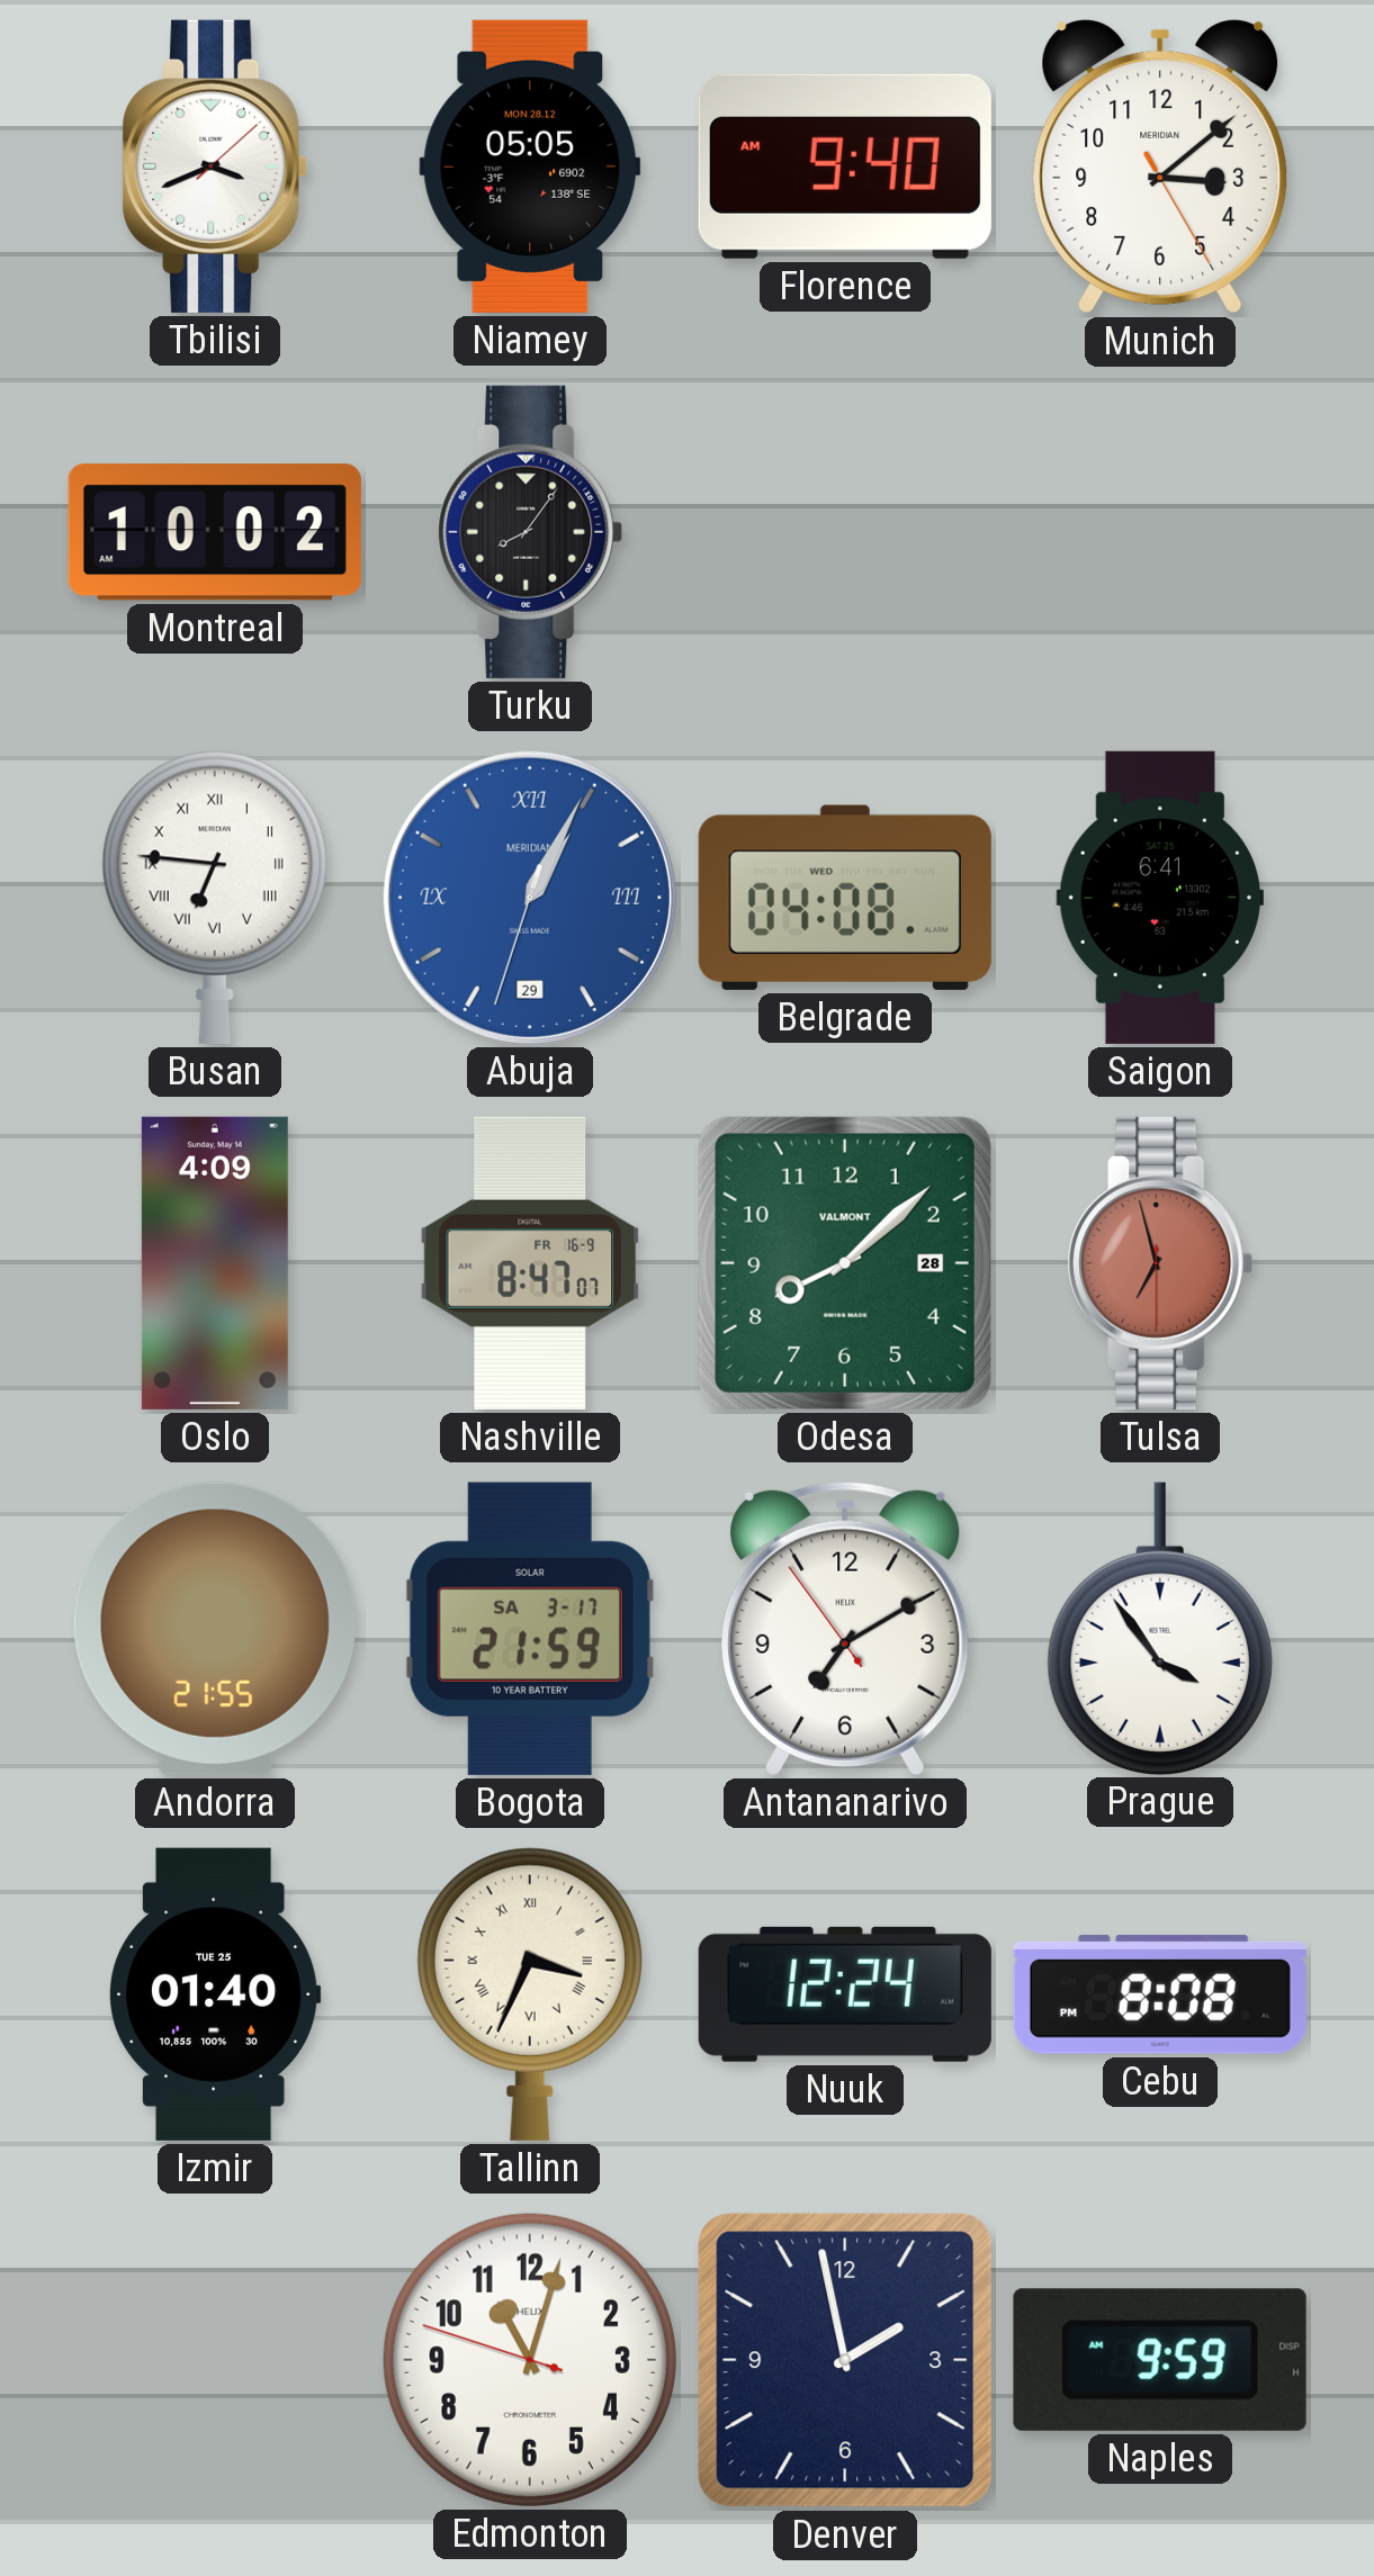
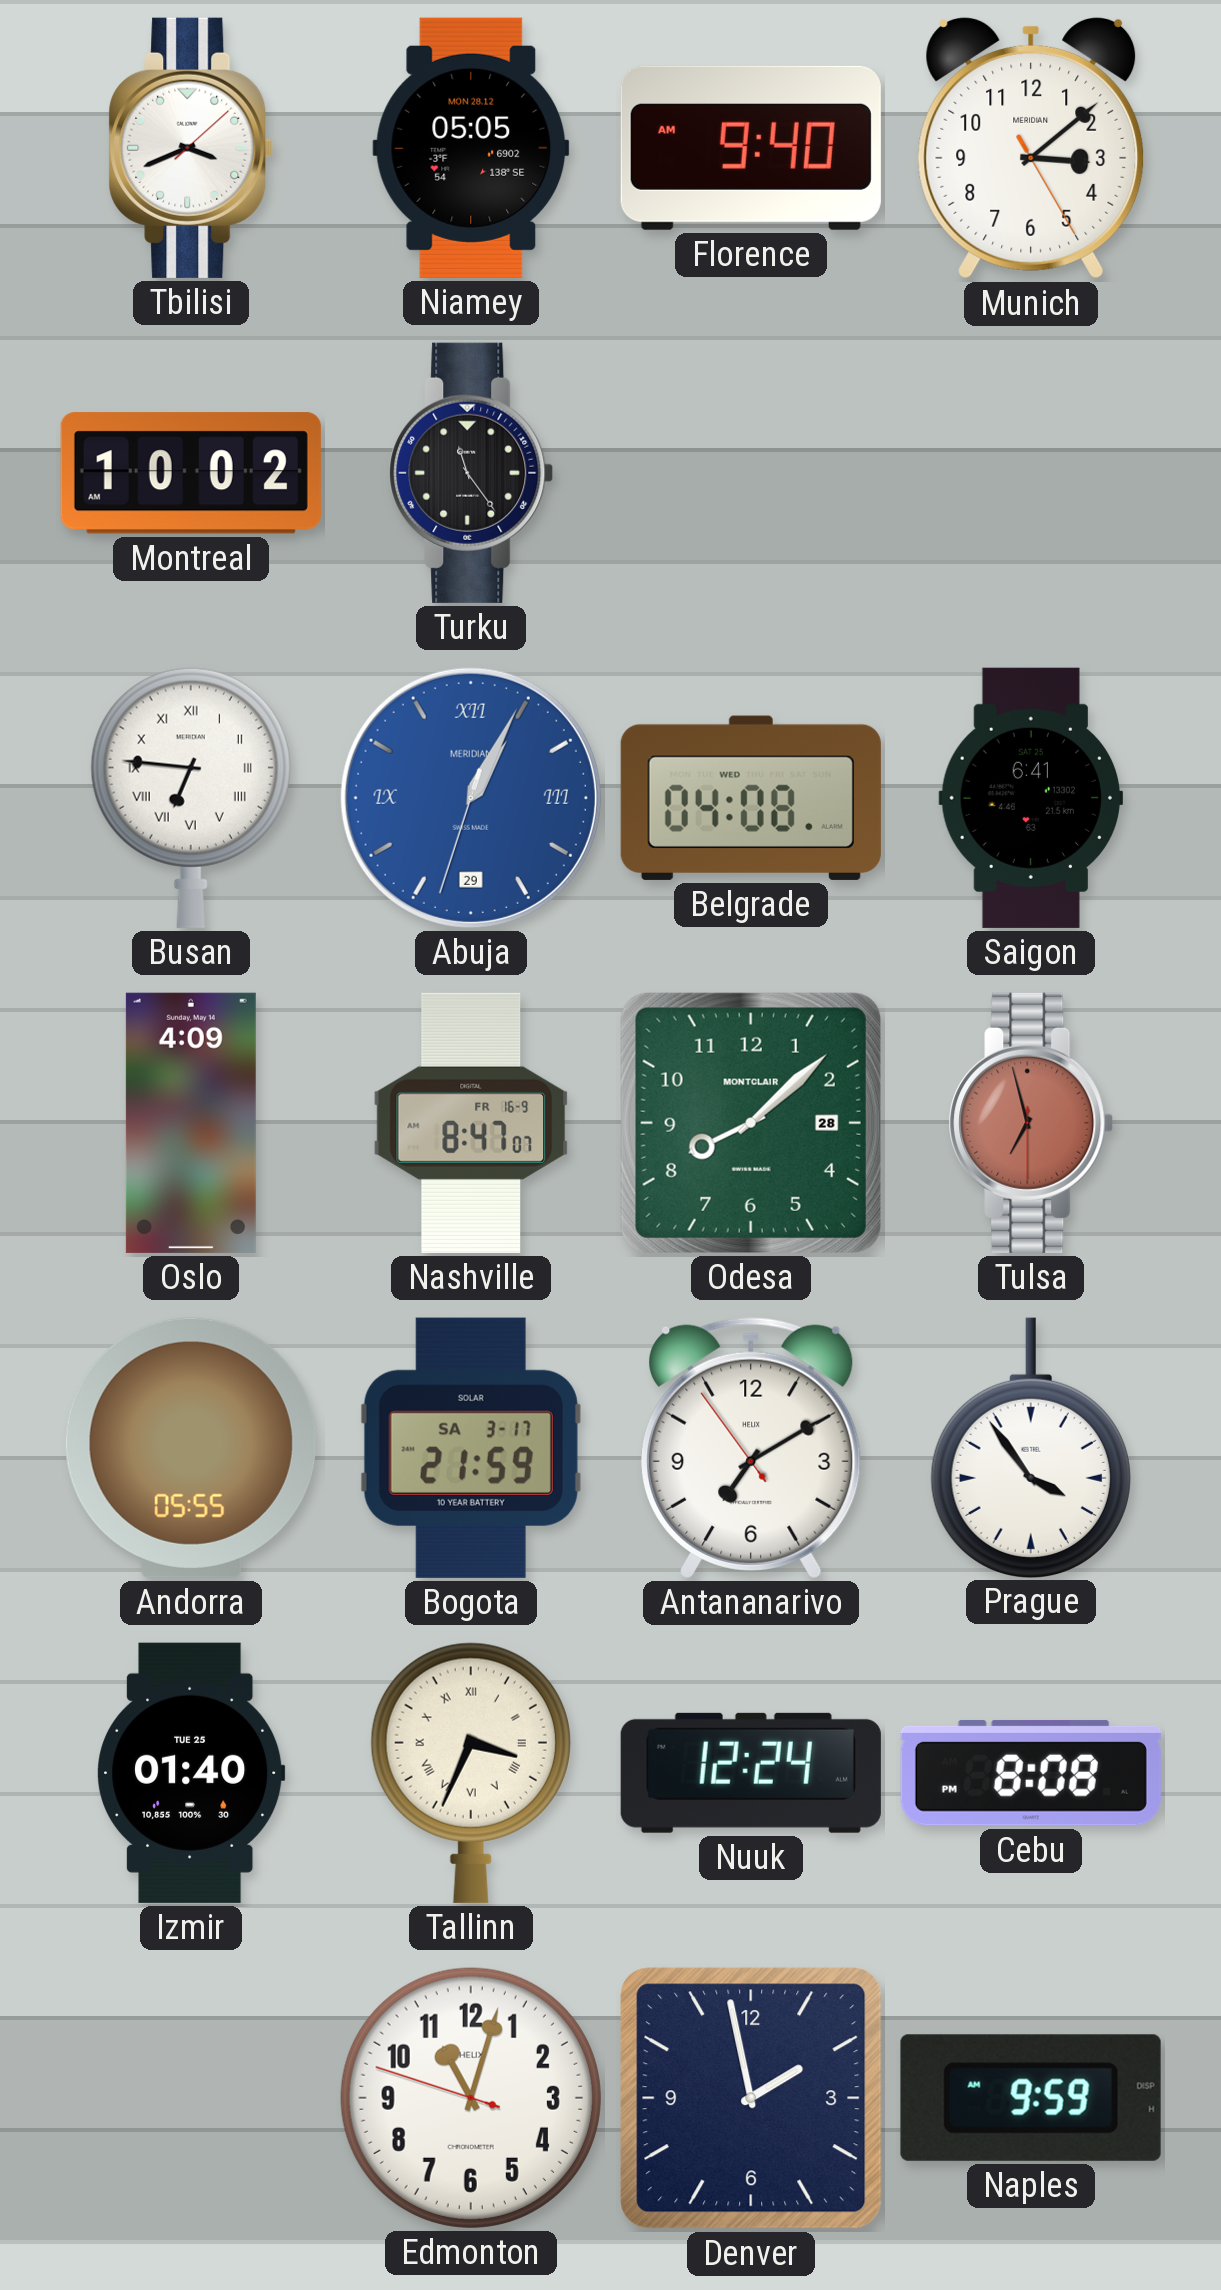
Turku: 8:06 -> 11:24 (471, 473)
Odesa brand: VALMONT -> MONTCLAIR (751, 1123)
Andorra: 21:55 -> 05:55 (191, 1448)
